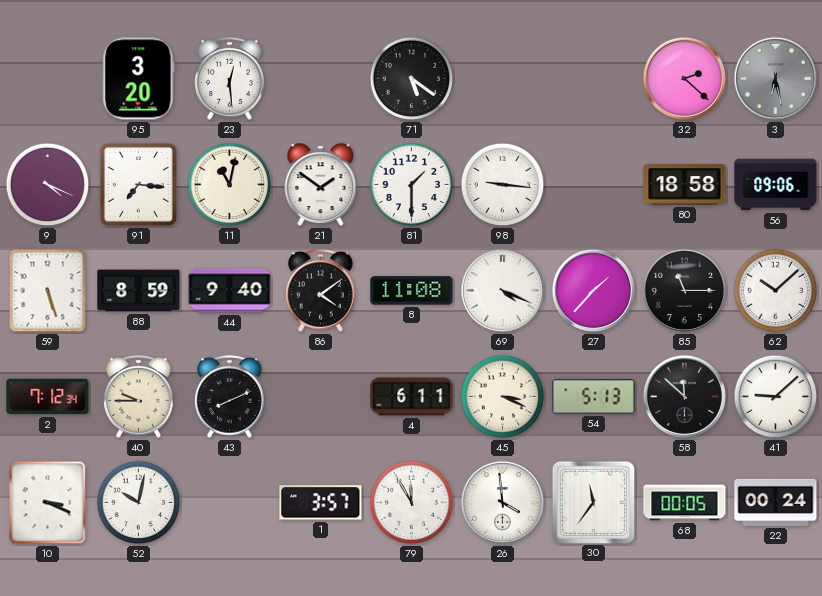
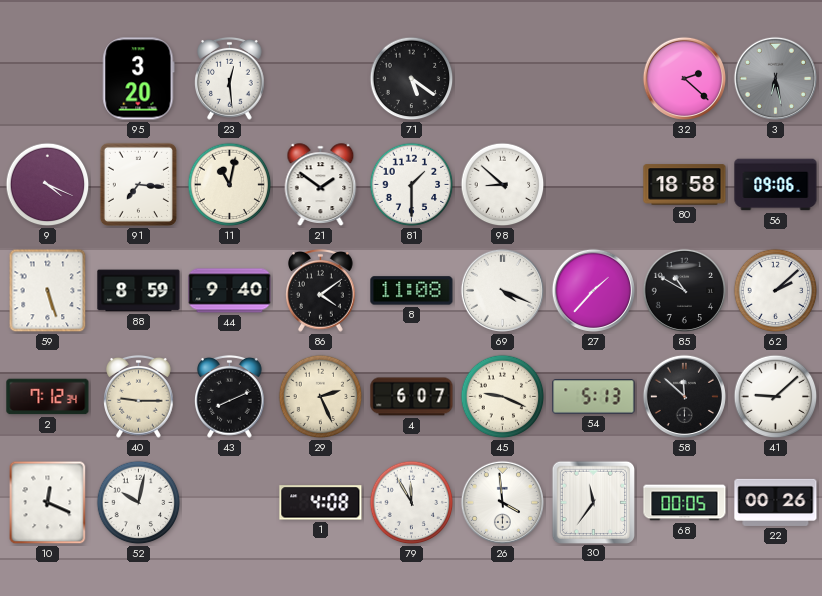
98: 9:16 -> 8:52 (503, 185)
85: 11:15 -> 10:50 (684, 290)
62: 10:08 -> 2:08 (776, 291)
40: 9:45 -> 9:15 (139, 396)
29: none -> 2:26 (321, 397)
4: 6:11 -> 6:07 (412, 397)
45: 3:19 -> 9:19 (503, 397)
10: 3:19 -> 12:19 (48, 503)
1: 3:57 -> 4:08 (321, 503)
22: 00:24 -> 00:26 (776, 502)
